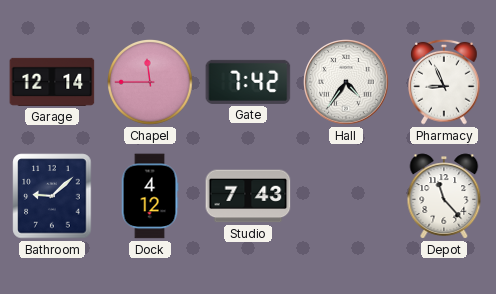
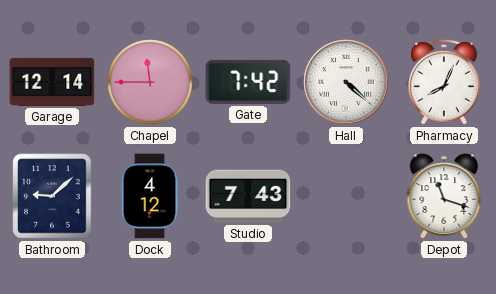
Hall: 4:36 -> 4:22 (346, 82)
Pharmacy: 8:56 -> 8:04 (445, 82)
Depot: 11:23 -> 11:18 (444, 196)
